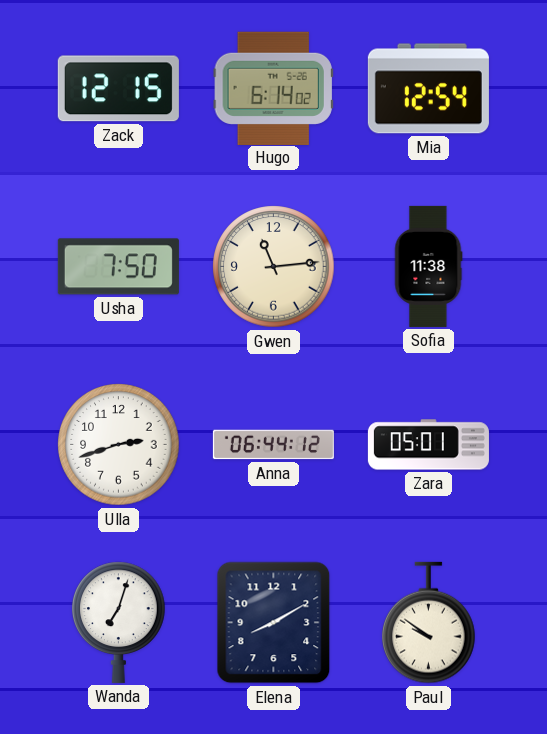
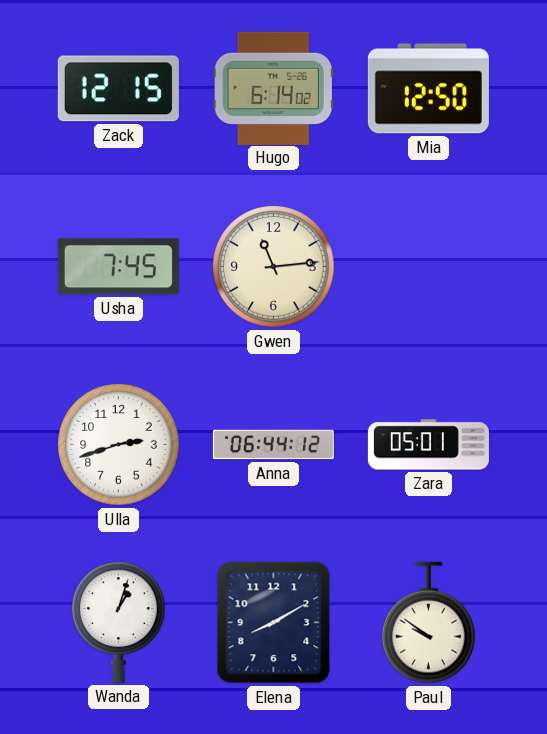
Mia: 12:54 -> 12:50 (428, 89)
Usha: 7:50 -> 7:45 (118, 267)
Sofia: 11:38 -> none (429, 266)
Wanda: 7:03 -> 1:03 (119, 622)
